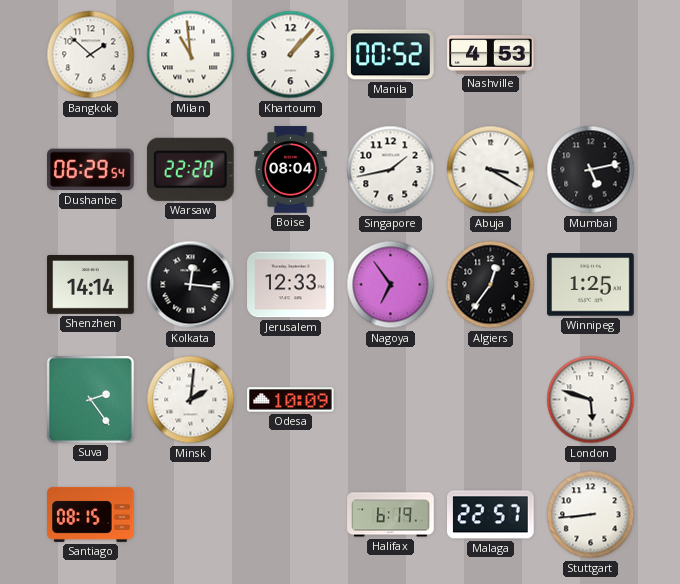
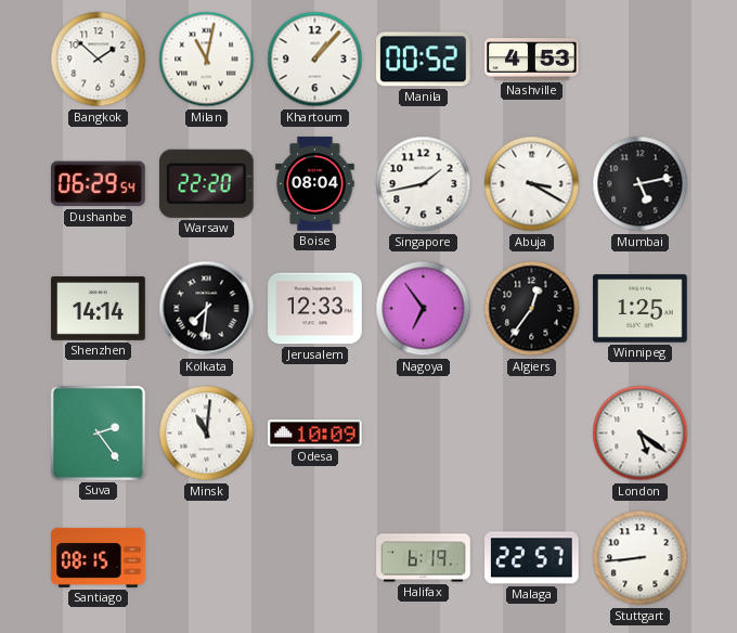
Milan: 10:59 -> 11:02 (207, 60)
Kolkata: 12:16 -> 7:31 (207, 309)
Minsk: 2:01 -> 11:01 (207, 434)
London: 5:48 -> 5:21 (641, 434)
